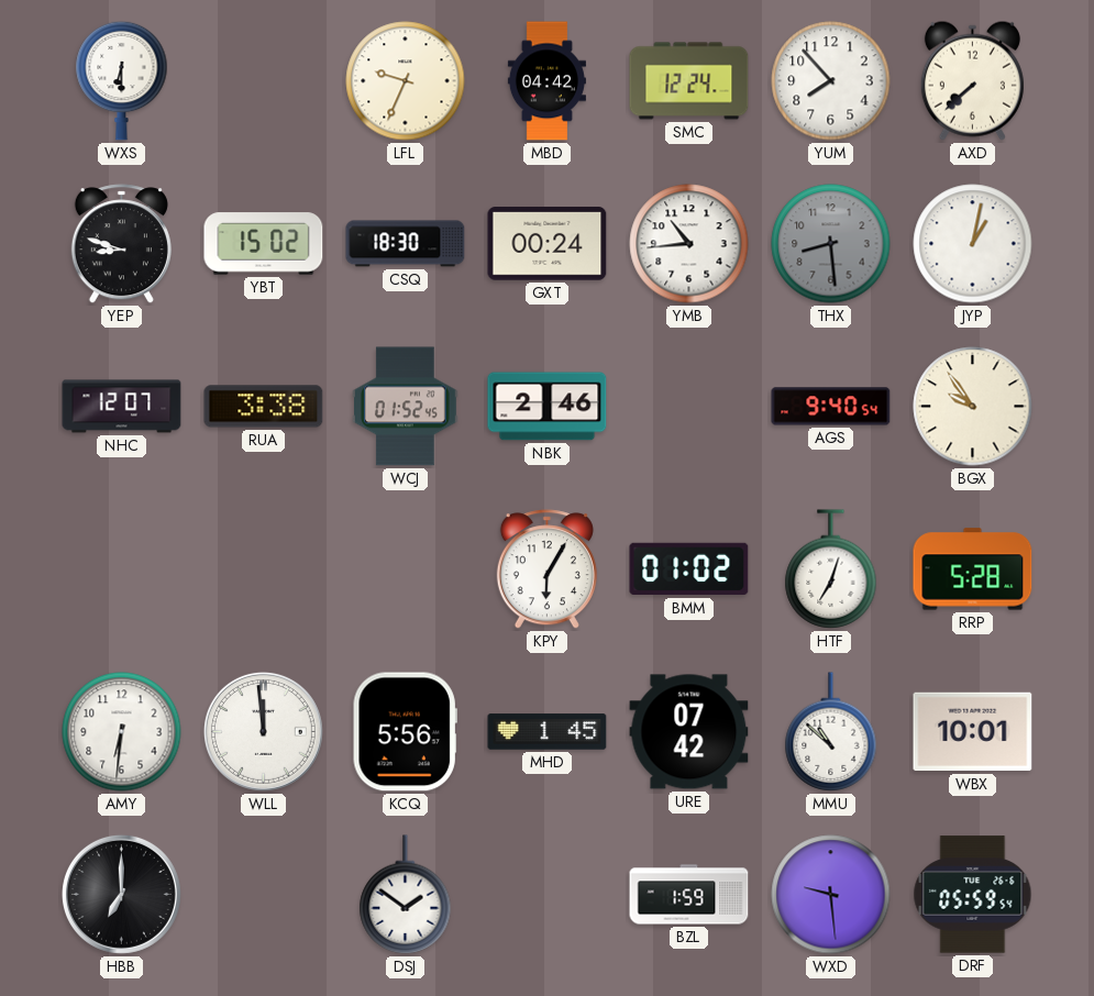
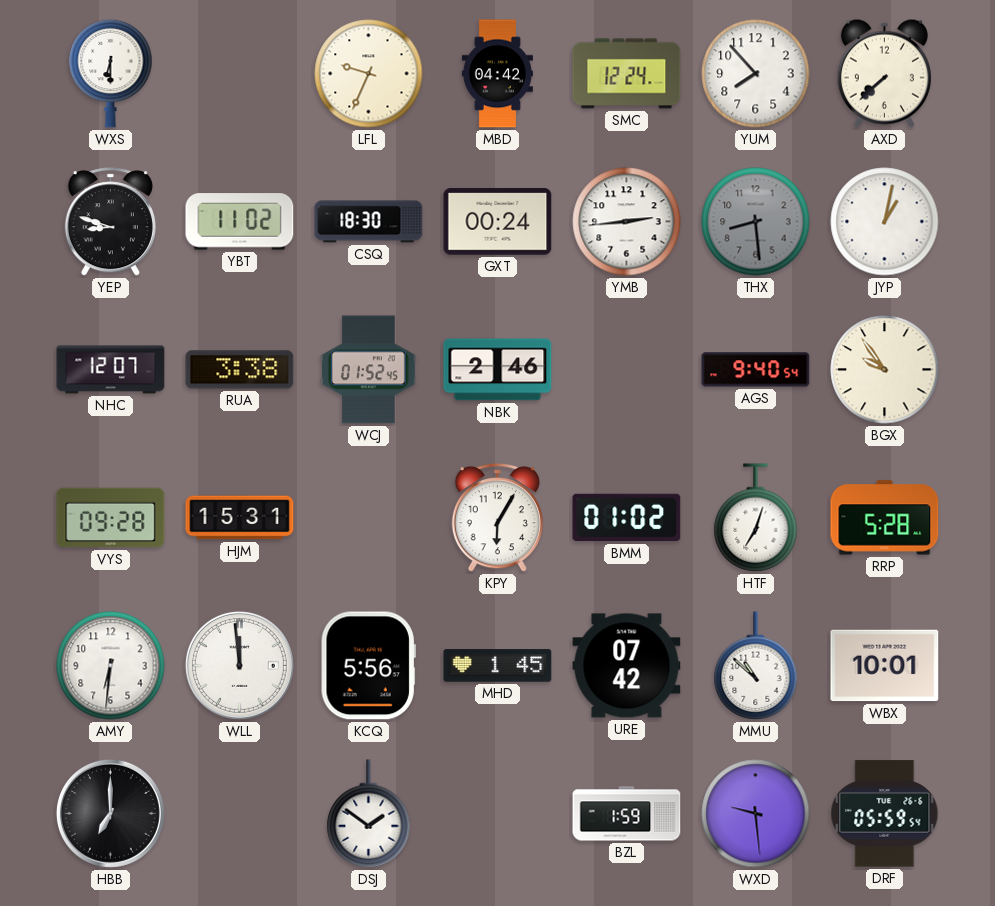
YBT: 15:02 -> 11:02 (240, 222)
YMB: 10:44 -> 2:44 (627, 222)
VYS: none -> 09:28 (111, 518)
HJM: none -> 15:31 (240, 518)
